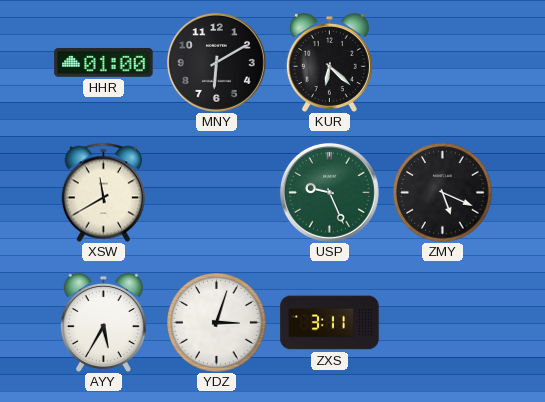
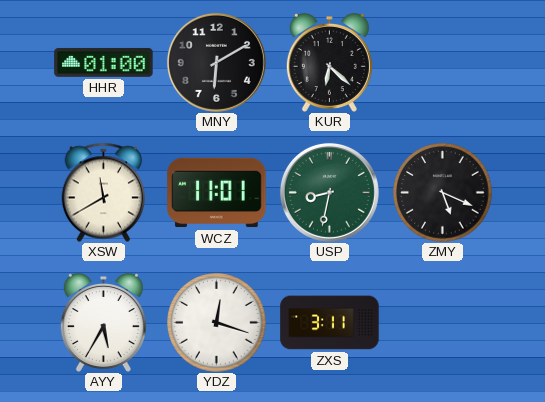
WCZ: none -> 11:01 (217, 193)
USP: 9:26 -> 8:32 (329, 192)
YDZ: 3:03 -> 12:18 (217, 323)
